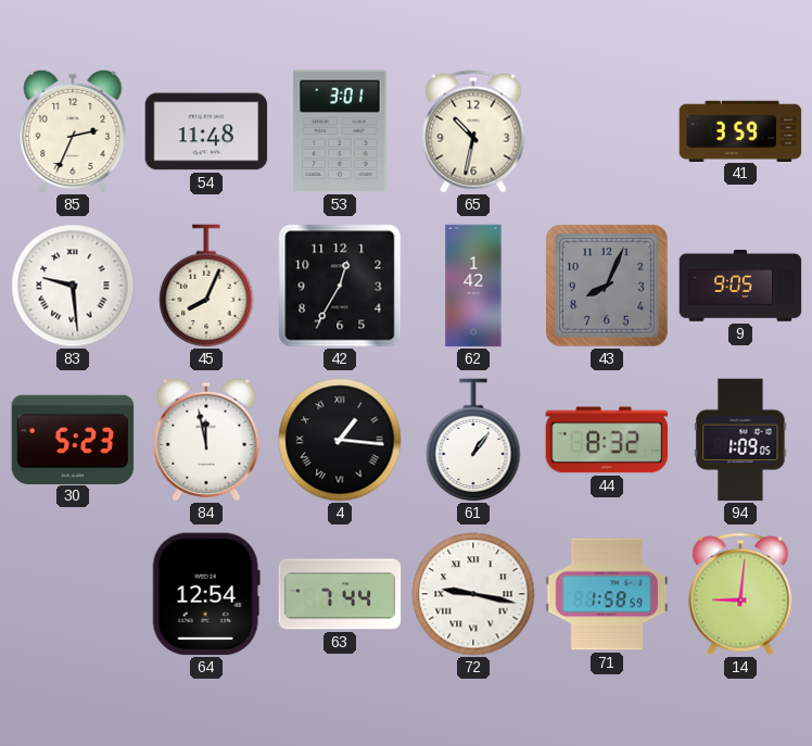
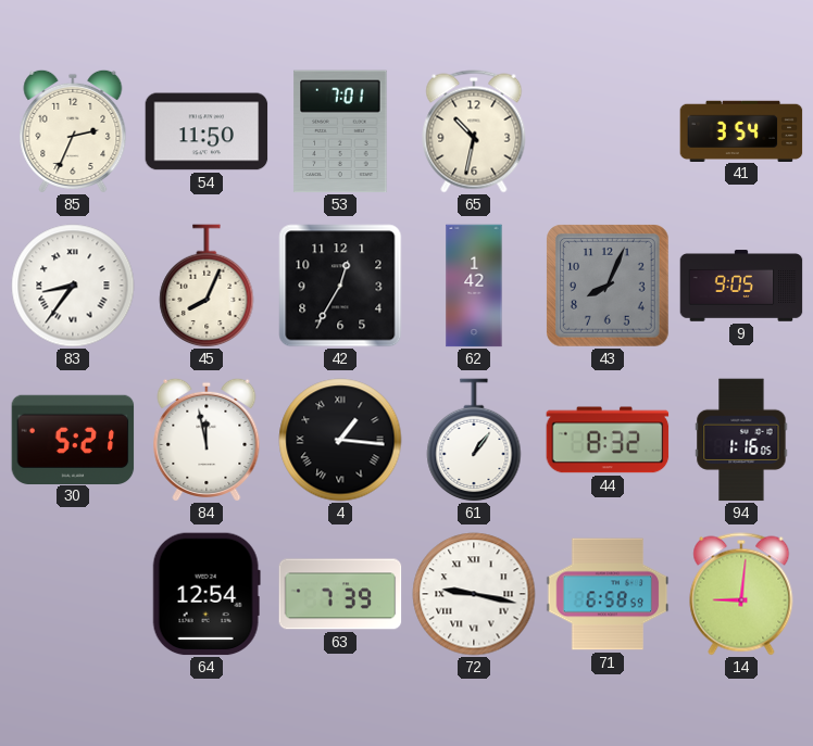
54: 11:48 -> 11:50 (207, 131)
53: 3:01 -> 7:01 (340, 131)
41: 3:59 -> 3:54 (741, 130)
83: 9:29 -> 8:36 (73, 286)
30: 5:23 -> 5:21 (73, 439)
94: 1:09 -> 1:16 (741, 440)
63: 7:44 -> 7:39 (340, 594)
71: 1:58 -> 6:58 (608, 594)
